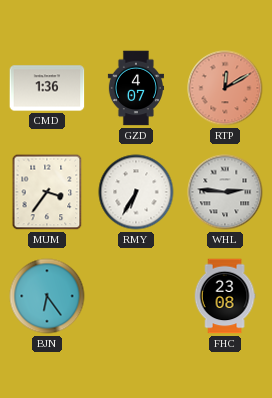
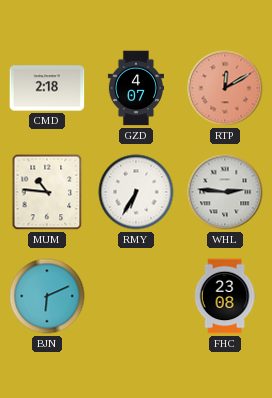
CMD: 1:36 -> 2:18 (47, 88)
MUM: 3:36 -> 10:46 (47, 192)
BJN: 6:24 -> 6:11 (47, 296)
